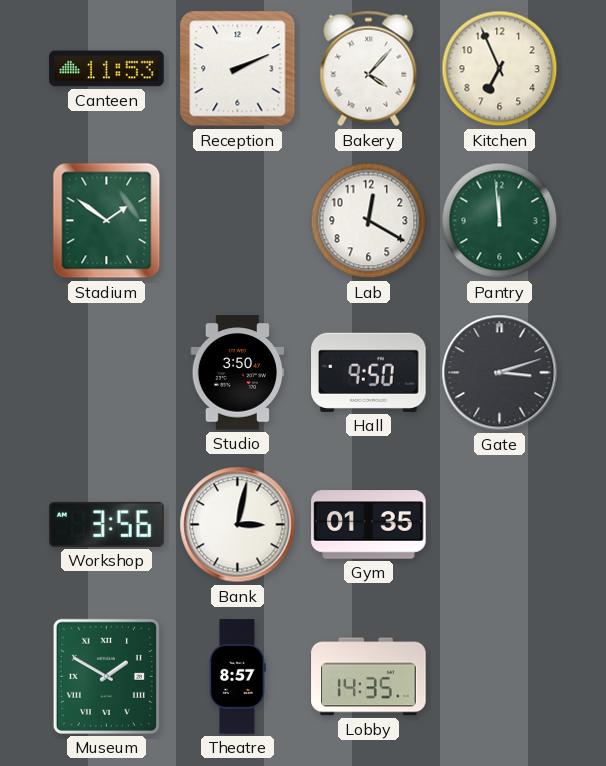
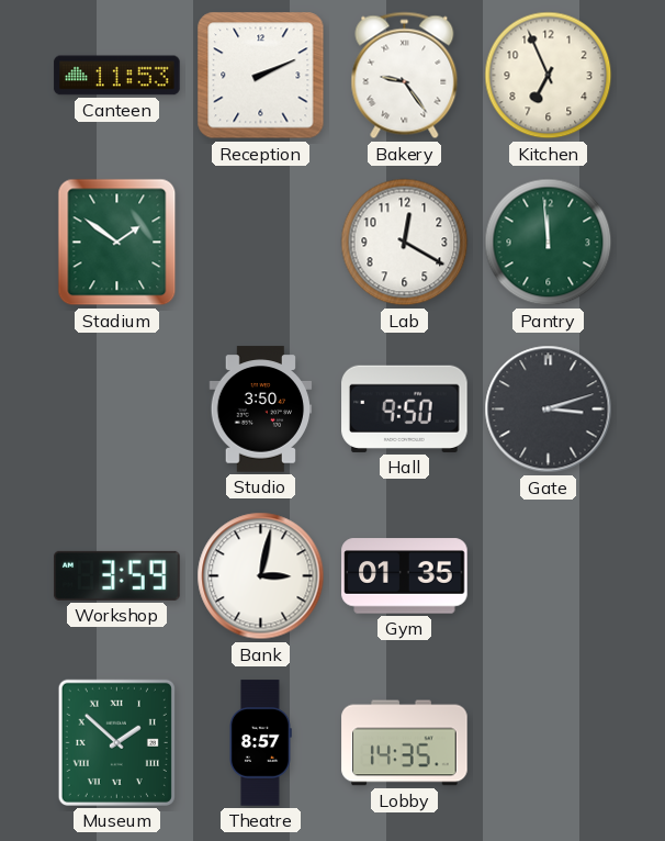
Bakery: 4:07 -> 9:24 (405, 76)
Workshop: 3:56 -> 3:59 (117, 575)
Museum: 1:50 -> 1:52 (116, 742)
